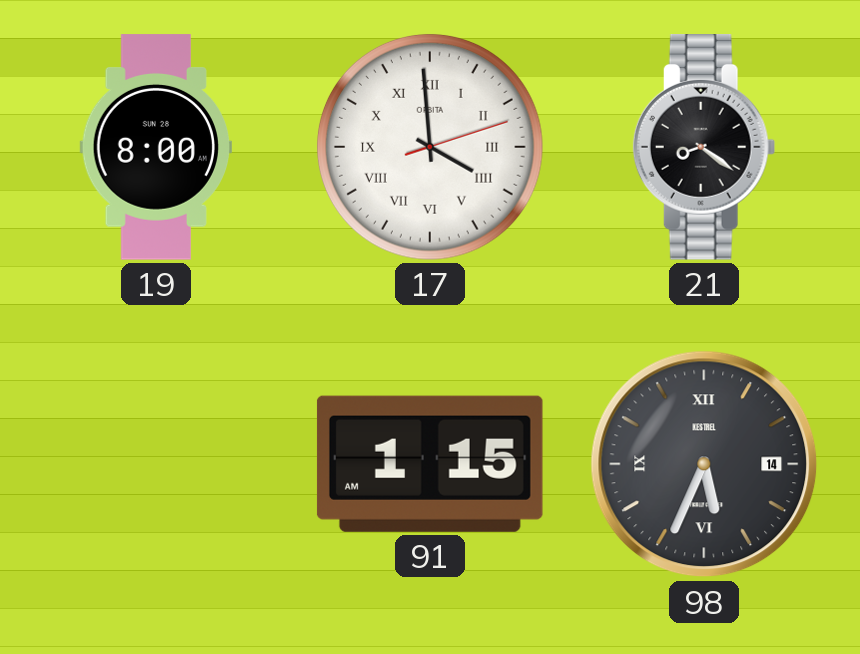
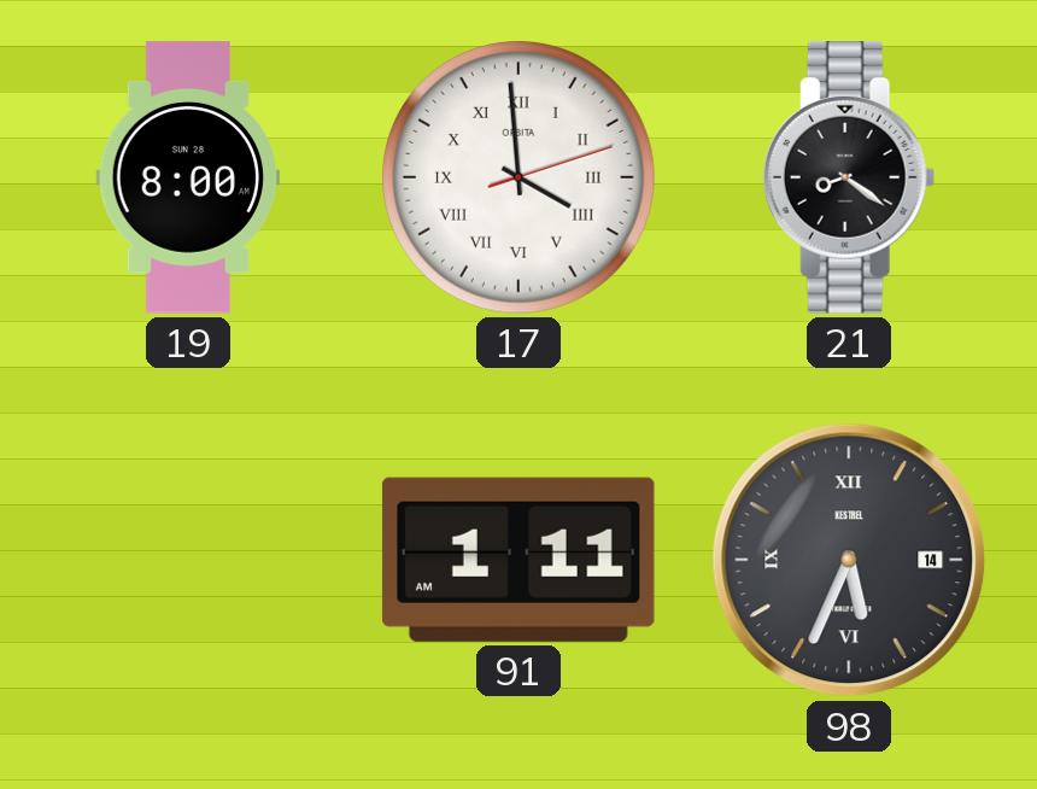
91: 1:15 -> 1:11 (518, 560)
